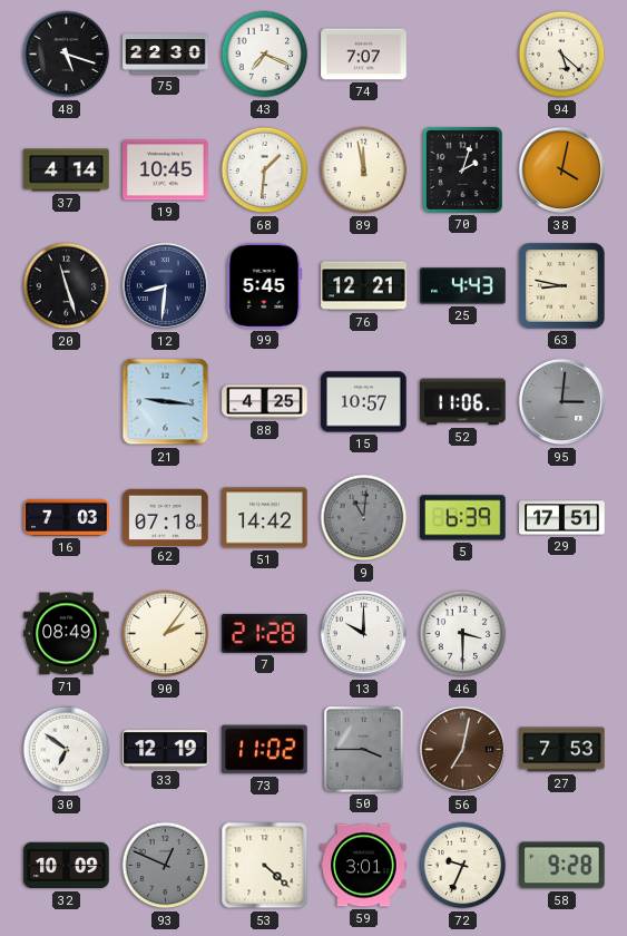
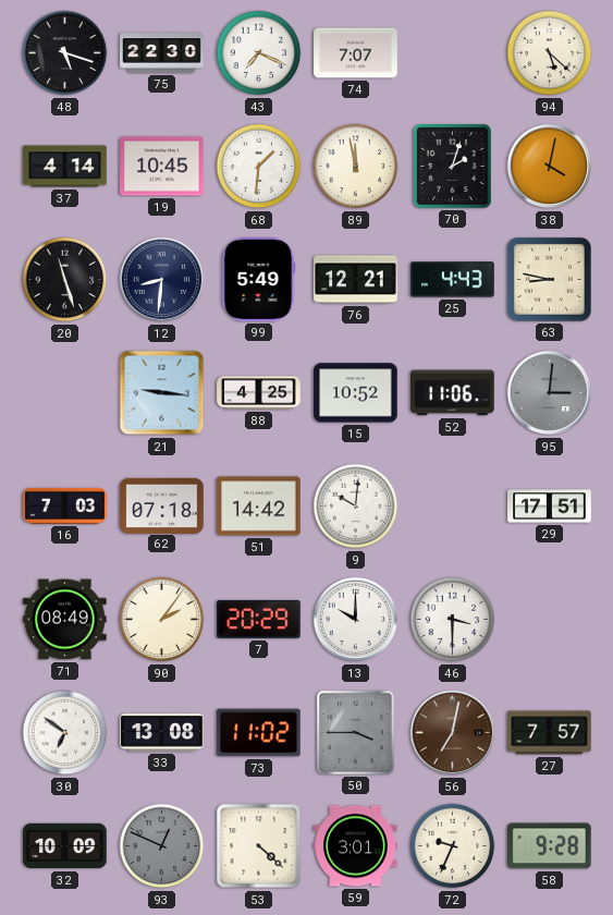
99: 5:45 -> 5:49 (259, 280)
15: 10:57 -> 10:52 (356, 393)
9: 11:01 -> 10:01 (356, 507)
9 dial: grey -> white (356, 507)
5: 6:39 -> none (463, 518)
7: 21:28 -> 20:29 (259, 619)
33: 12:19 -> 13:08 (162, 733)
27: 7:53 -> 7:57 (550, 733)
